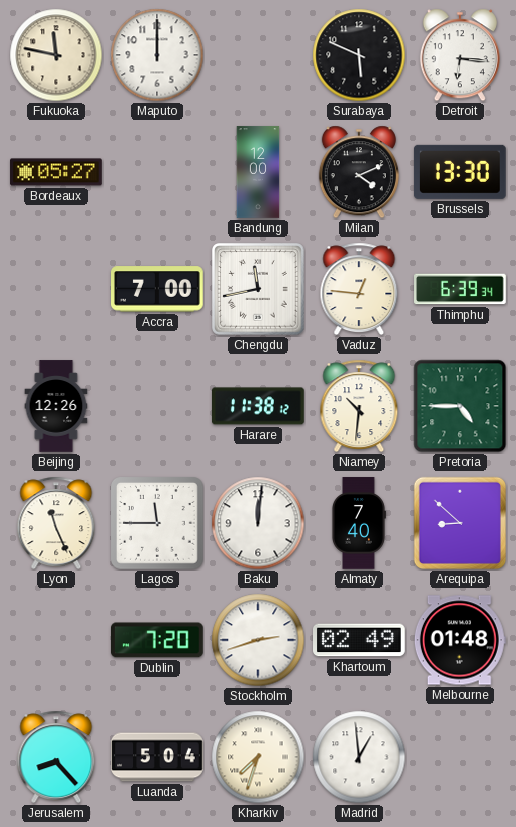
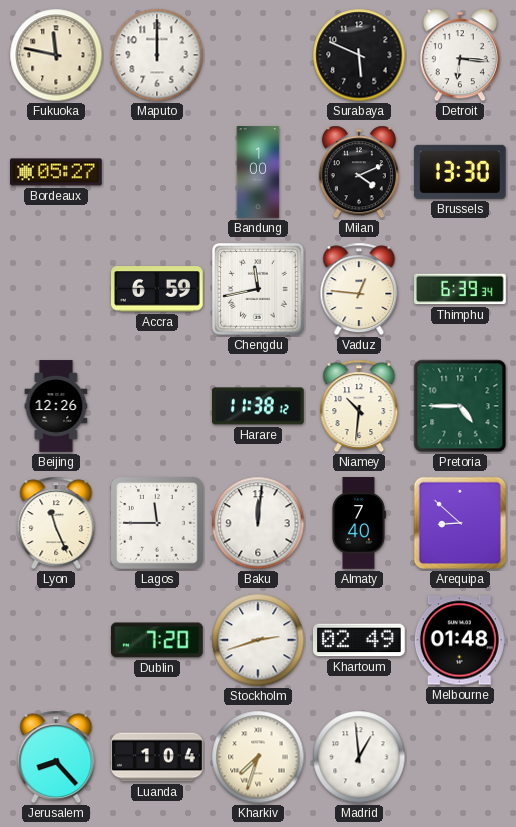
Bandung: 12:00 -> 1:00 (258, 172)
Accra: 7:00 -> 6:59 (158, 289)
Luanda: 5:04 -> 1:04 (157, 757)
